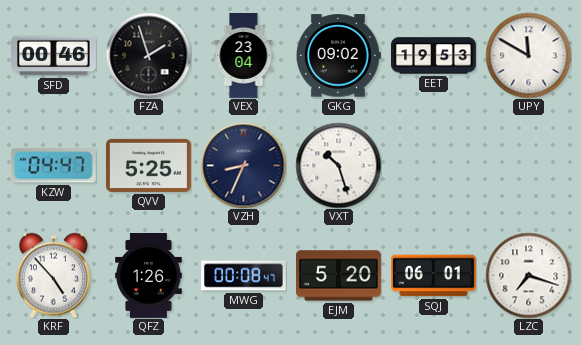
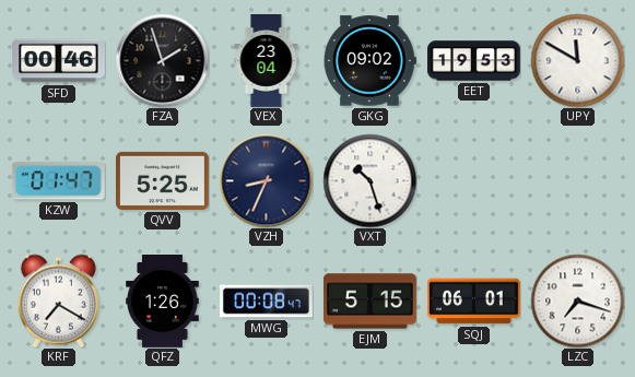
KZW: 04:47 -> 01:47 (58, 181)
KRF: 4:53 -> 7:20 (58, 301)
EJM: 5:20 -> 5:15 (369, 302)
